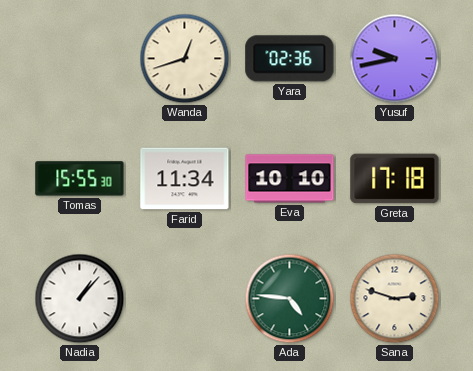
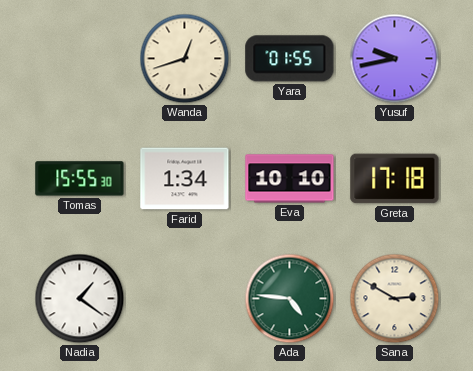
Yara: 02:36 -> 01:55 (290, 59)
Farid: 11:34 -> 1:34 (185, 179)
Nadia: 1:07 -> 1:21 (80, 299)
Sana: 2:48 -> 2:50 (395, 299)
